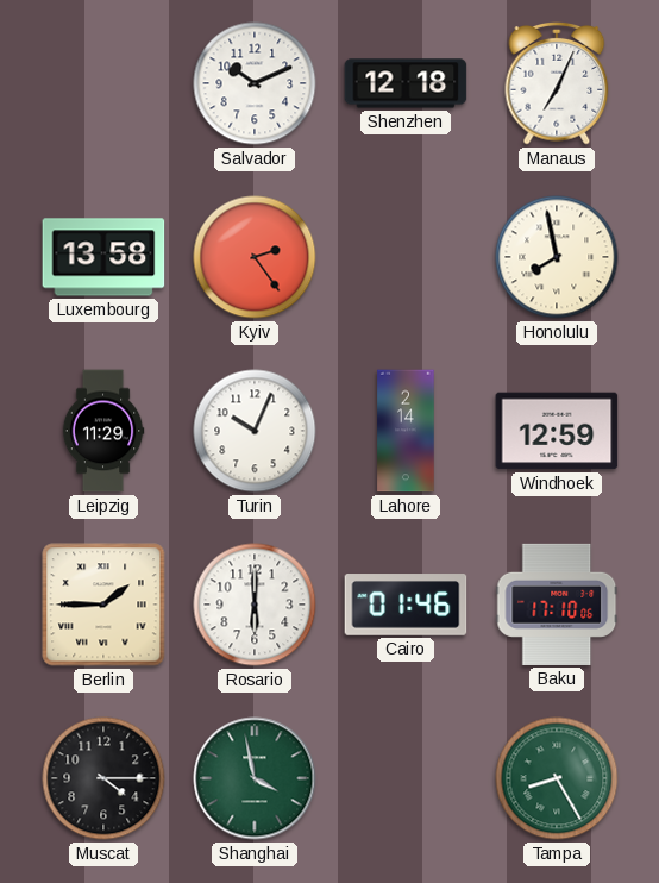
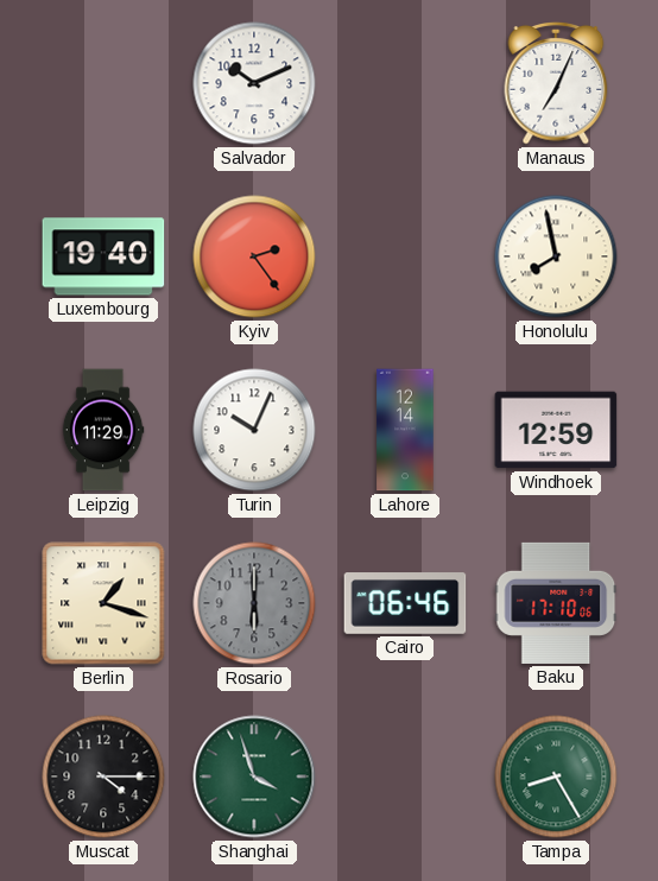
Shenzhen: 12:18 -> none (406, 83)
Luxembourg: 13:58 -> 19:40 (103, 256)
Lahore: 2:14 -> 12:14 (405, 430)
Berlin: 1:45 -> 1:18 (103, 603)
Rosario dial: white -> grey (254, 603)
Cairo: 01:46 -> 06:46 (405, 603)
Shanghai: 3:58 -> 3:57 (254, 777)
